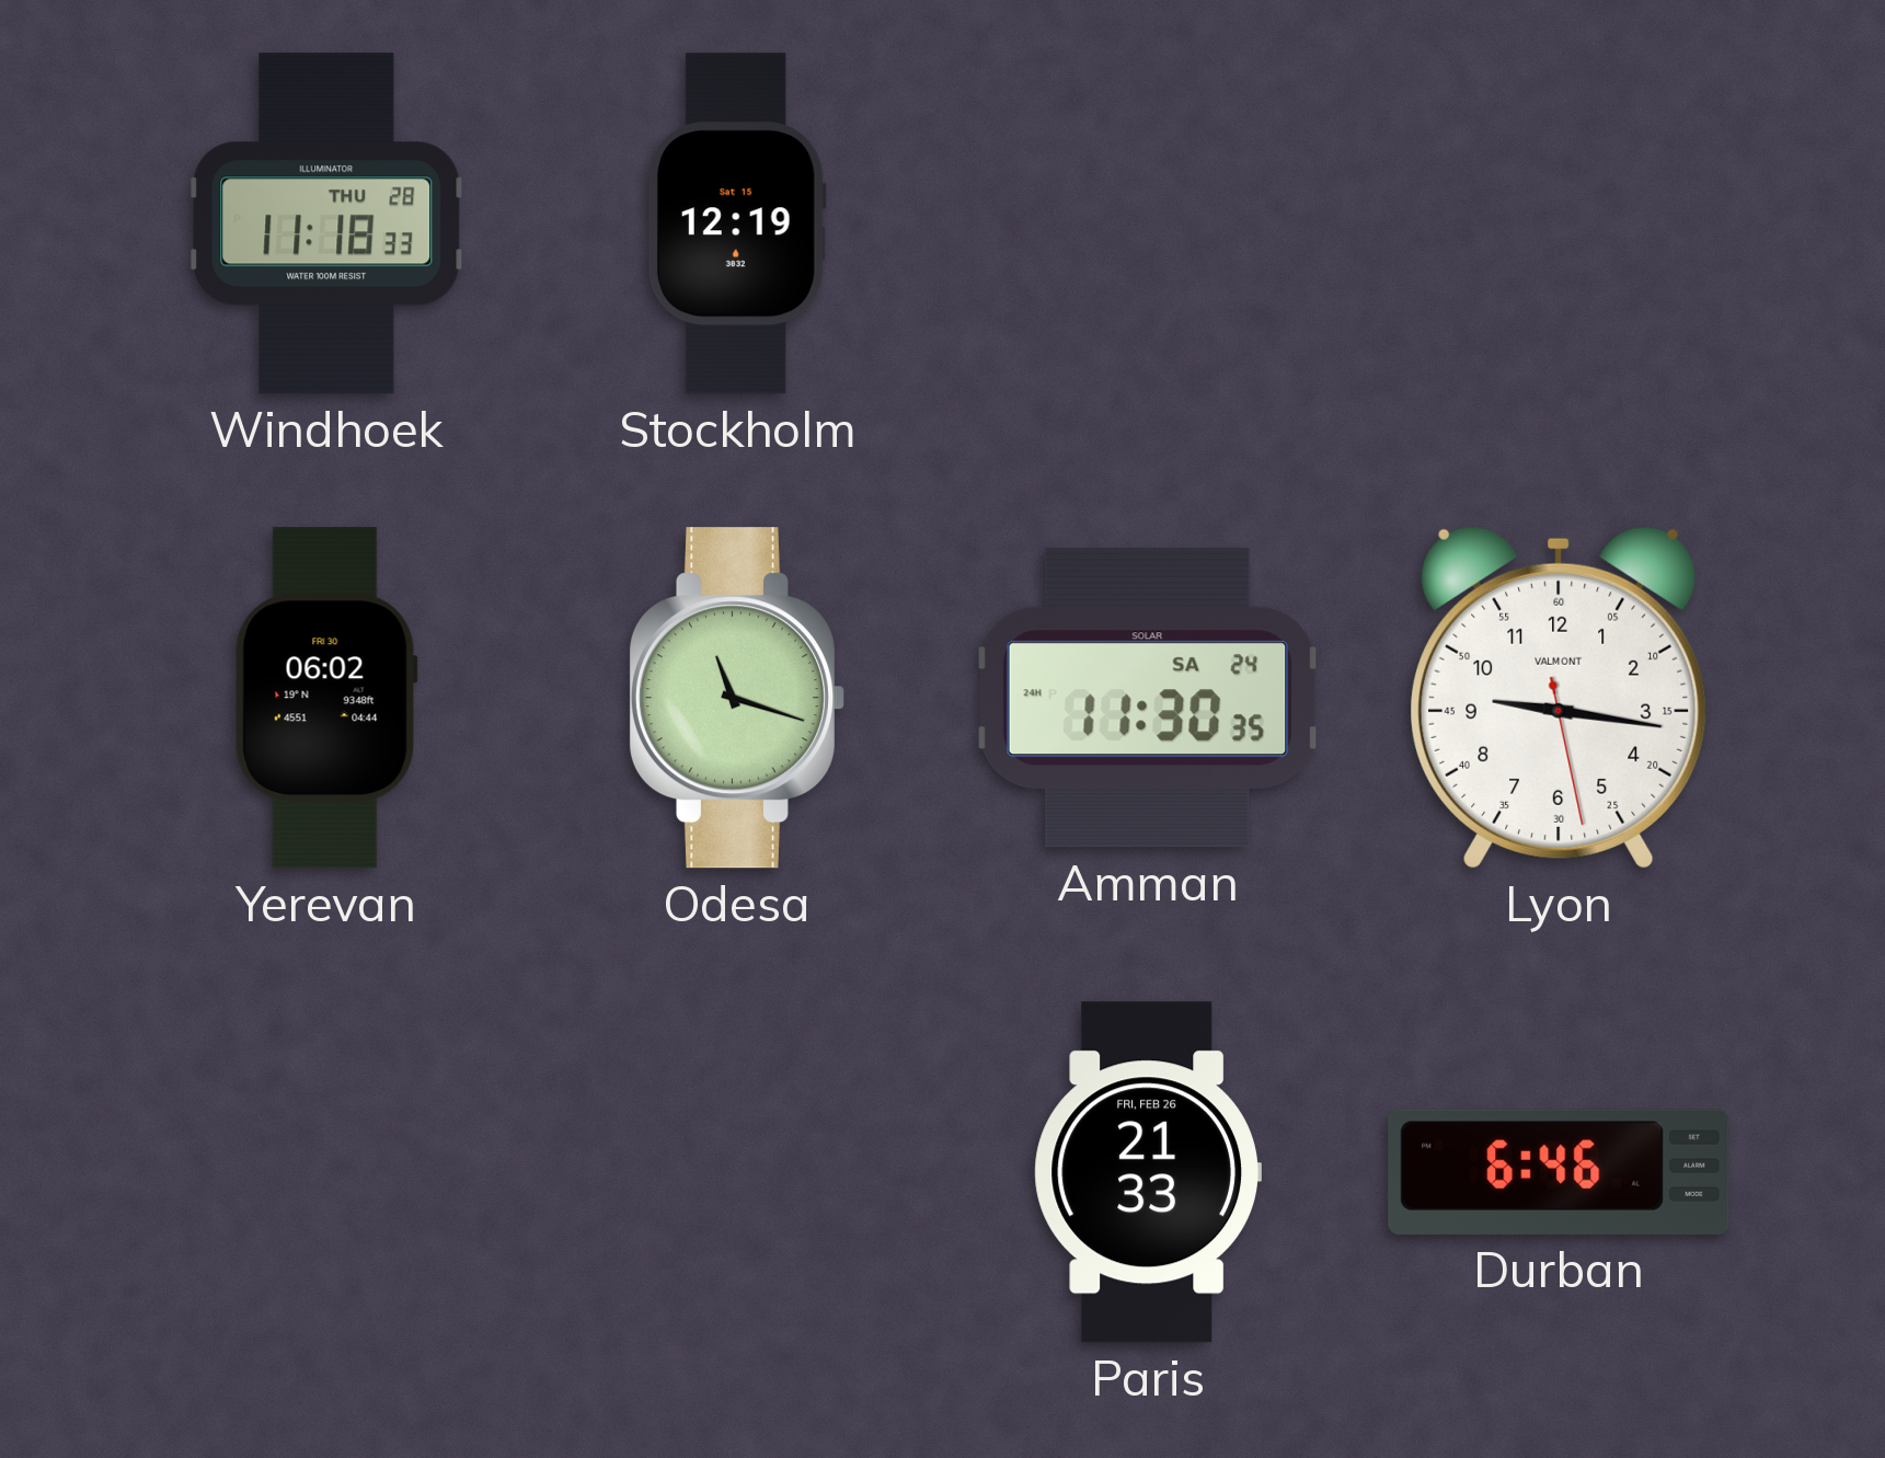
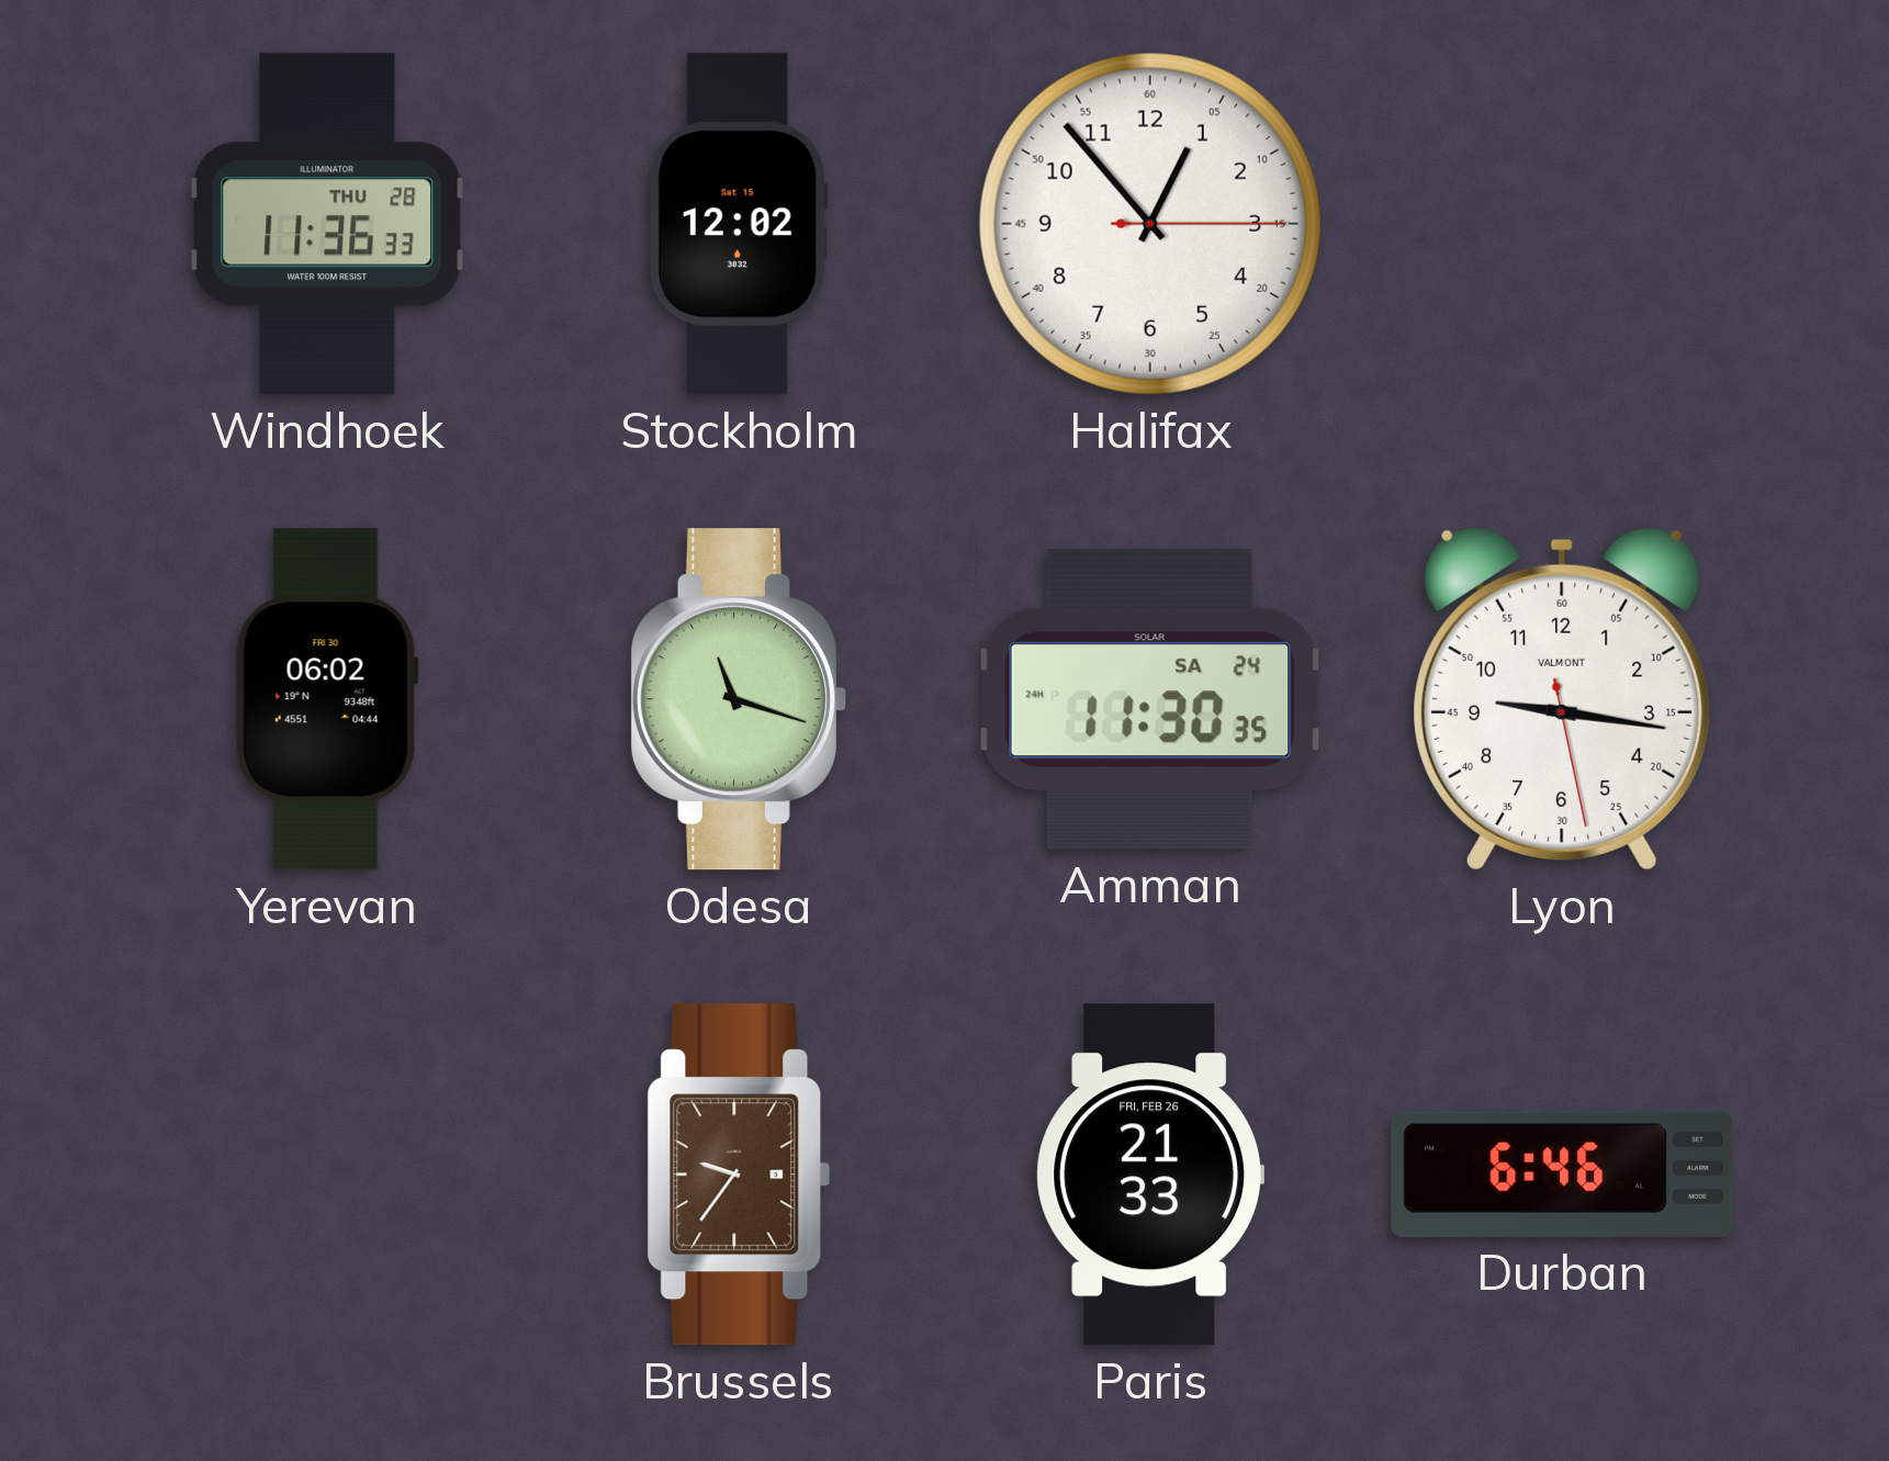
Windhoek: 11:18 -> 11:36 (327, 224)
Stockholm: 12:19 -> 12:02 (739, 224)
Halifax: none -> 12:53 (1150, 224)
Brussels: none -> 9:36 (739, 1175)
